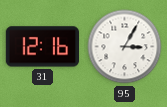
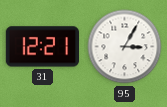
31: 12:16 -> 12:21 (42, 47)
